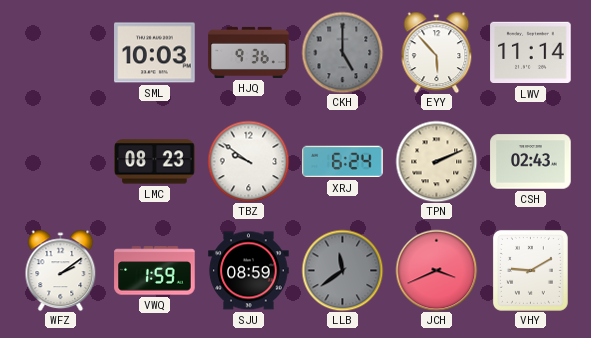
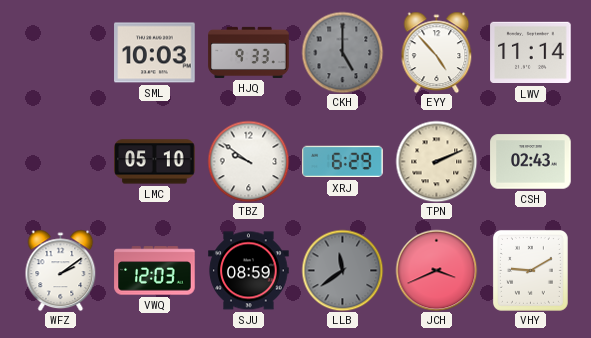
HJQ: 9:36 -> 9:33 (249, 52)
EYY: 5:53 -> 4:53 (437, 52)
LMC: 08:23 -> 05:10 (155, 162)
XRJ: 6:24 -> 6:29 (343, 162)
VWQ: 1:59 -> 12:03 (155, 271)
